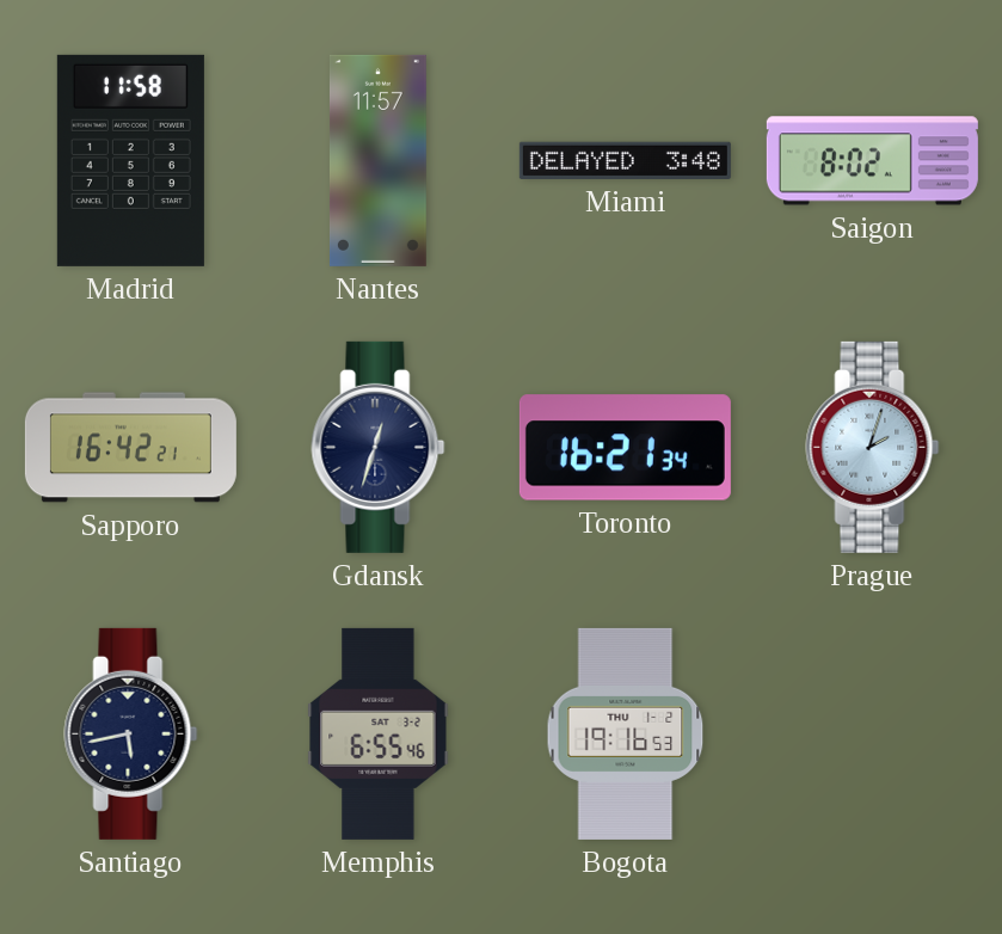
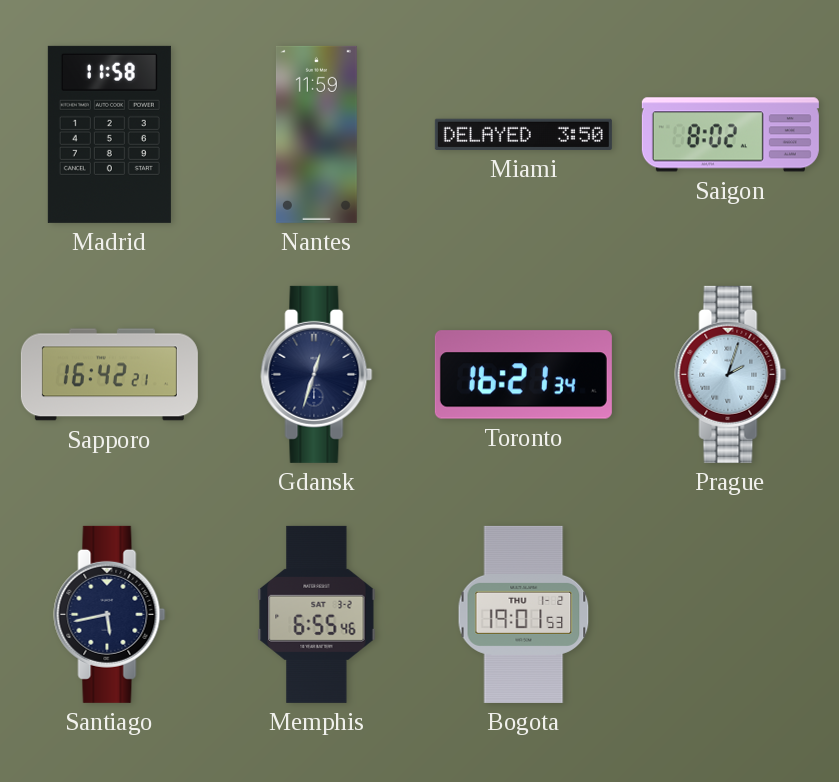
Nantes: 11:57 -> 11:59 (316, 134)
Miami: 3:48 -> 3:50 (523, 134)
Bogota: 19:16 -> 19:01 (524, 614)
